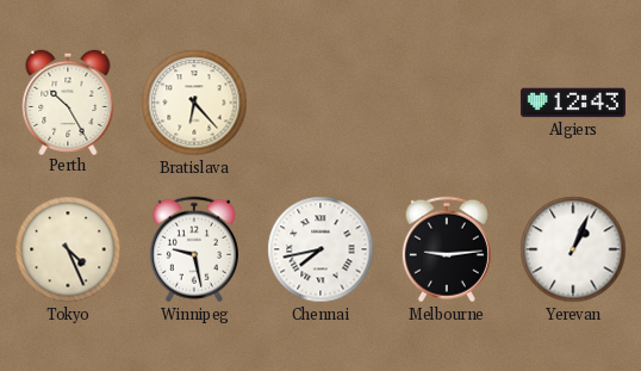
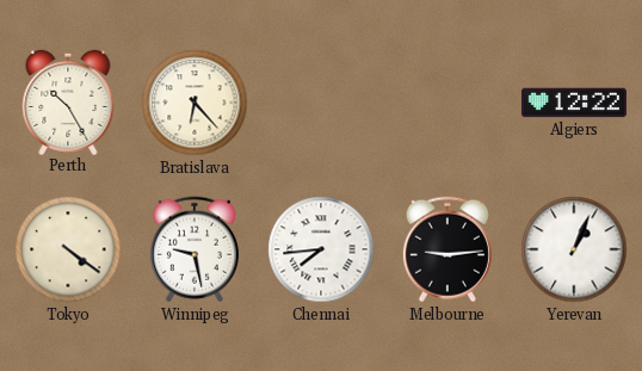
Algiers: 12:43 -> 12:22 (574, 103)
Tokyo: 4:26 -> 4:21 (68, 249)
Chennai: 7:43 -> 7:44 (321, 249)
